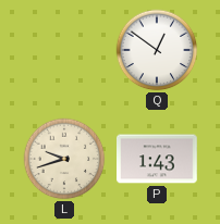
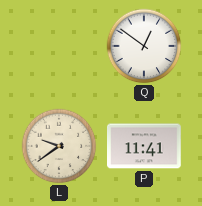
L: 9:42 -> 9:39 (59, 146)
P: 1:43 -> 11:41 (144, 146)
